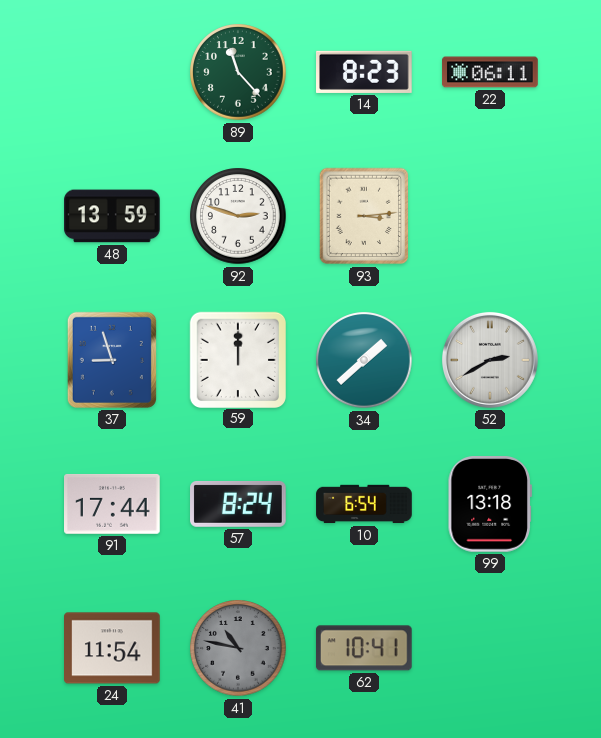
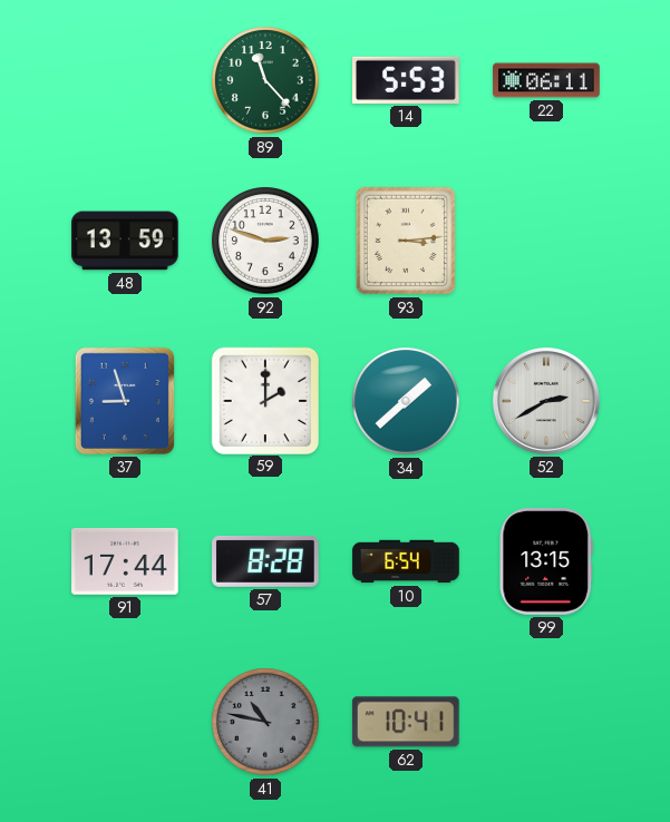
14: 8:23 -> 5:53 (407, 80)
59: 12:00 -> 2:00 (264, 400)
57: 8:24 -> 8:28 (265, 561)
99: 13:18 -> 13:15 (546, 562)
24: 11:54 -> none (112, 648)
